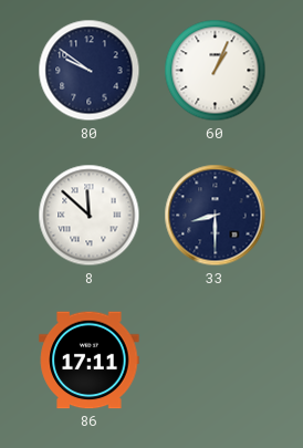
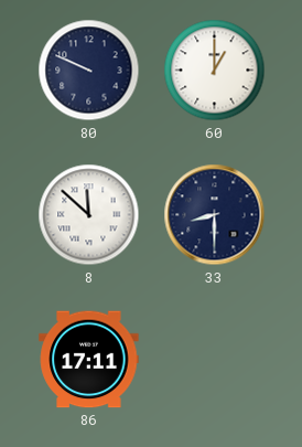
80: 9:51 -> 9:49 (89, 71)
60: 1:04 -> 1:00 (215, 71)
